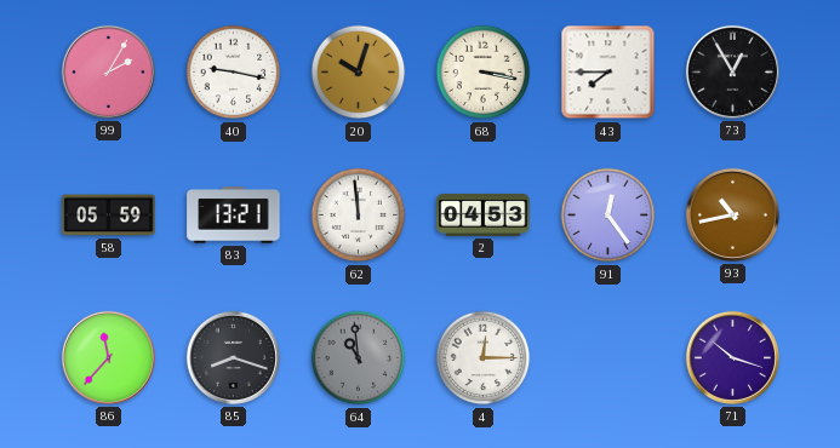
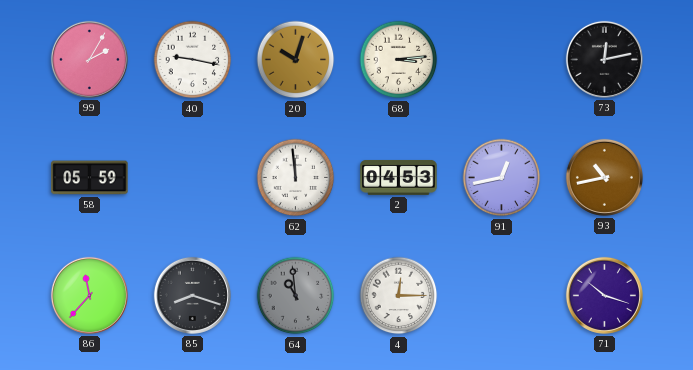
68: 3:17 -> 3:14 (399, 60)
43: 7:45 -> none (608, 73)
73: 12:55 -> 12:13 (604, 59)
83: 13:21 -> none (234, 216)
91: 12:24 -> 12:43 (502, 178)
